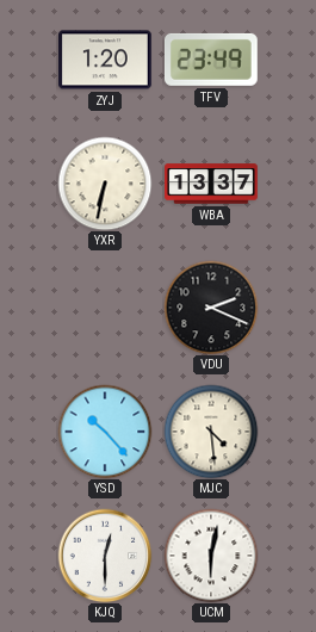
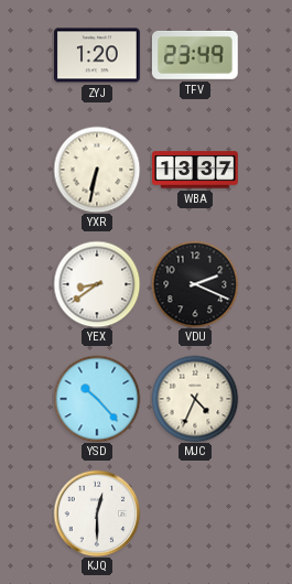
YEX: none -> 8:39 (97, 284)
MJC: 4:29 -> 4:34 (195, 399)
UCM: 6:02 -> none (211, 556)
